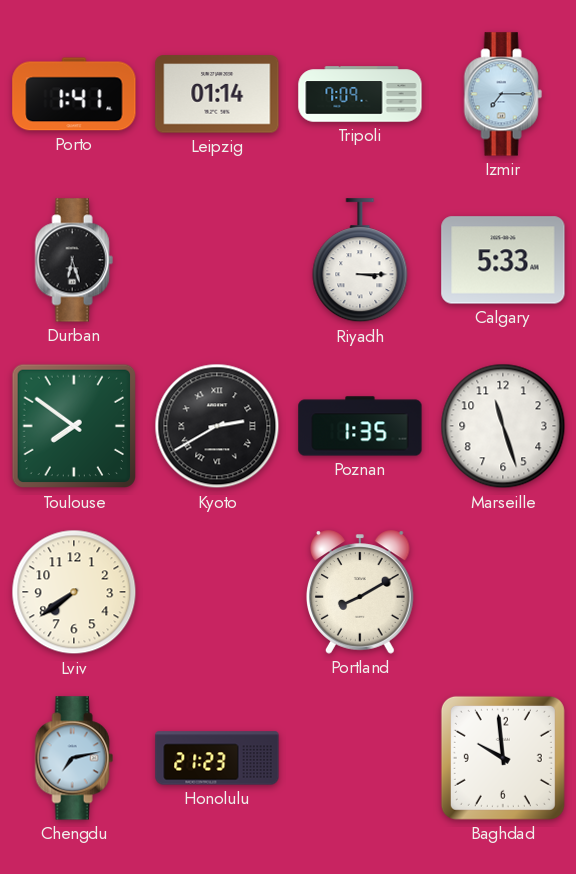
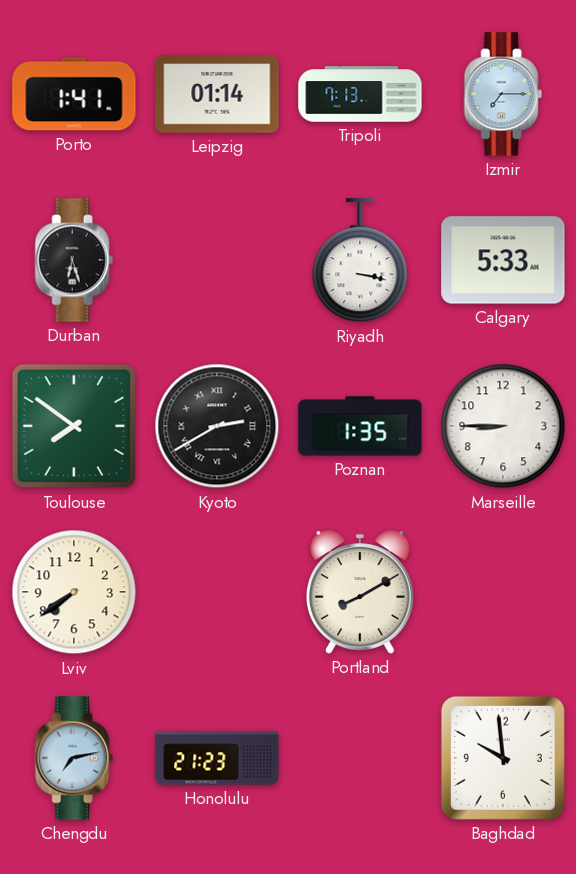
Tripoli: 7:09 -> 7:13 (360, 94)
Riyadh: 3:15 -> 3:17 (360, 261)
Marseille: 11:27 -> 8:45 (503, 426)
